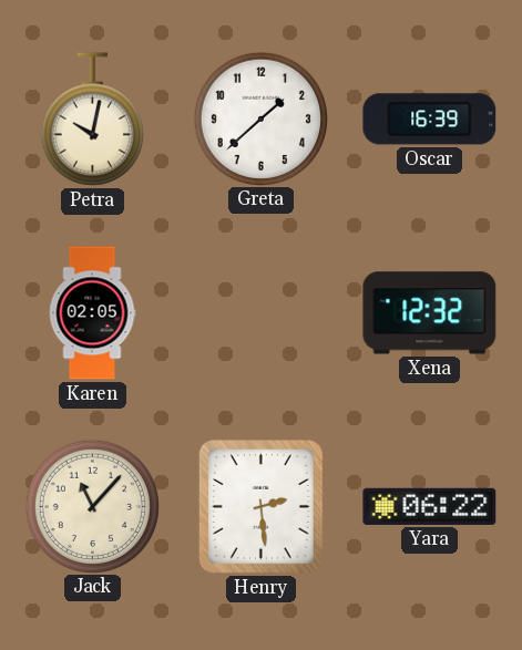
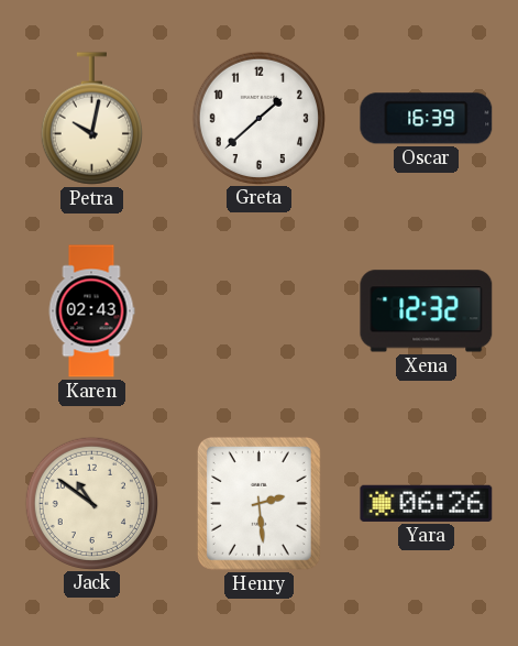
Karen: 02:05 -> 02:43 (91, 311)
Jack: 11:07 -> 10:51 (91, 503)
Yara: 06:22 -> 06:26 (427, 503)
